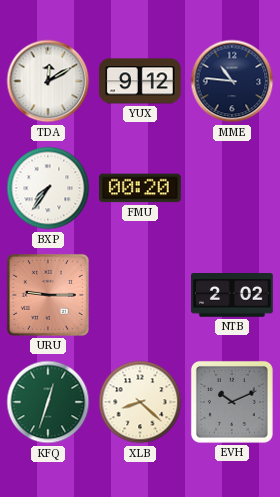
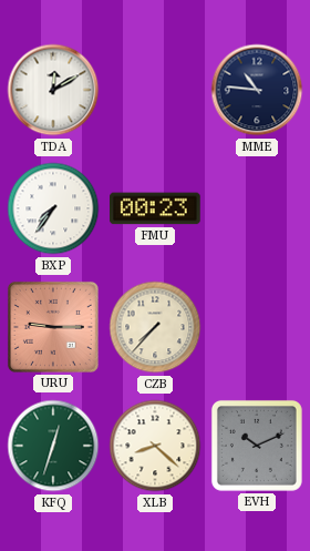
YUX: 9:12 -> none (140, 81)
FMU: 00:20 -> 00:23 (156, 208)
CZB: none -> 7:37 (155, 327)
NTB: 2:02 -> none (232, 296)
